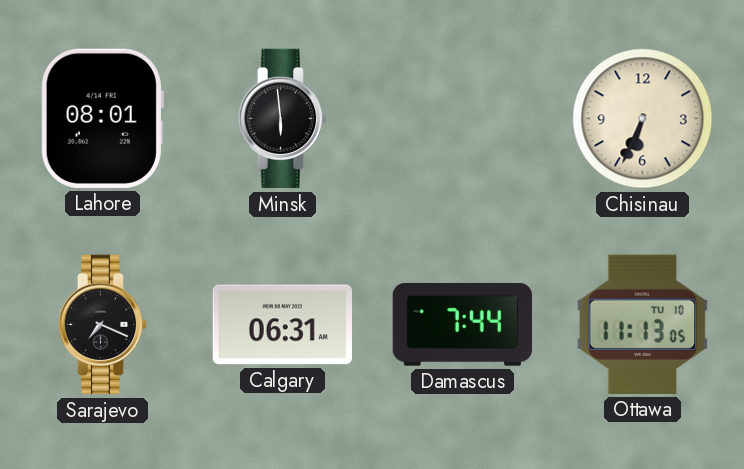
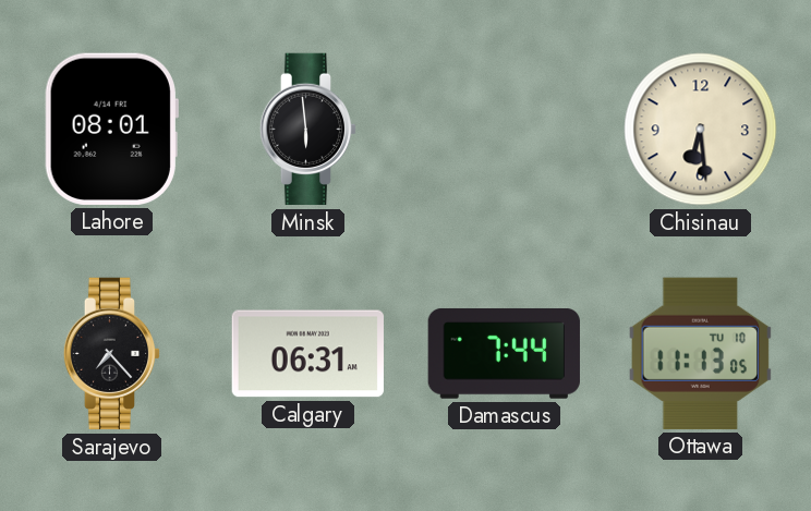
Chisinau: 6:34 -> 6:29 (701, 130)
Sarajevo: 7:19 -> 7:23 (112, 354)
